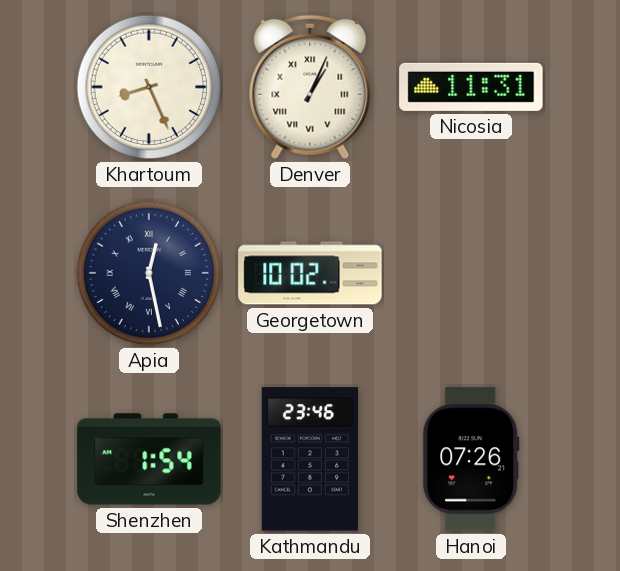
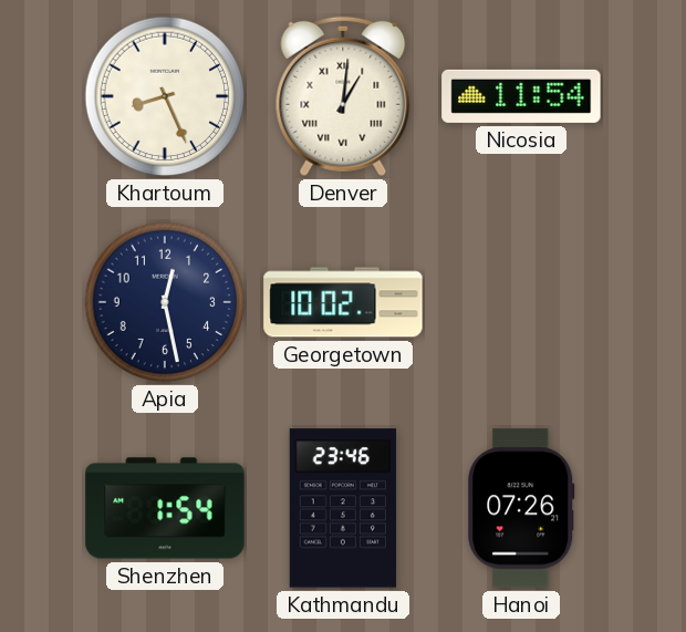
Denver: 1:04 -> 1:01 (343, 96)
Nicosia: 11:31 -> 11:54 (521, 96)
Apia numerals: Roman -> Arabic (165, 302)
